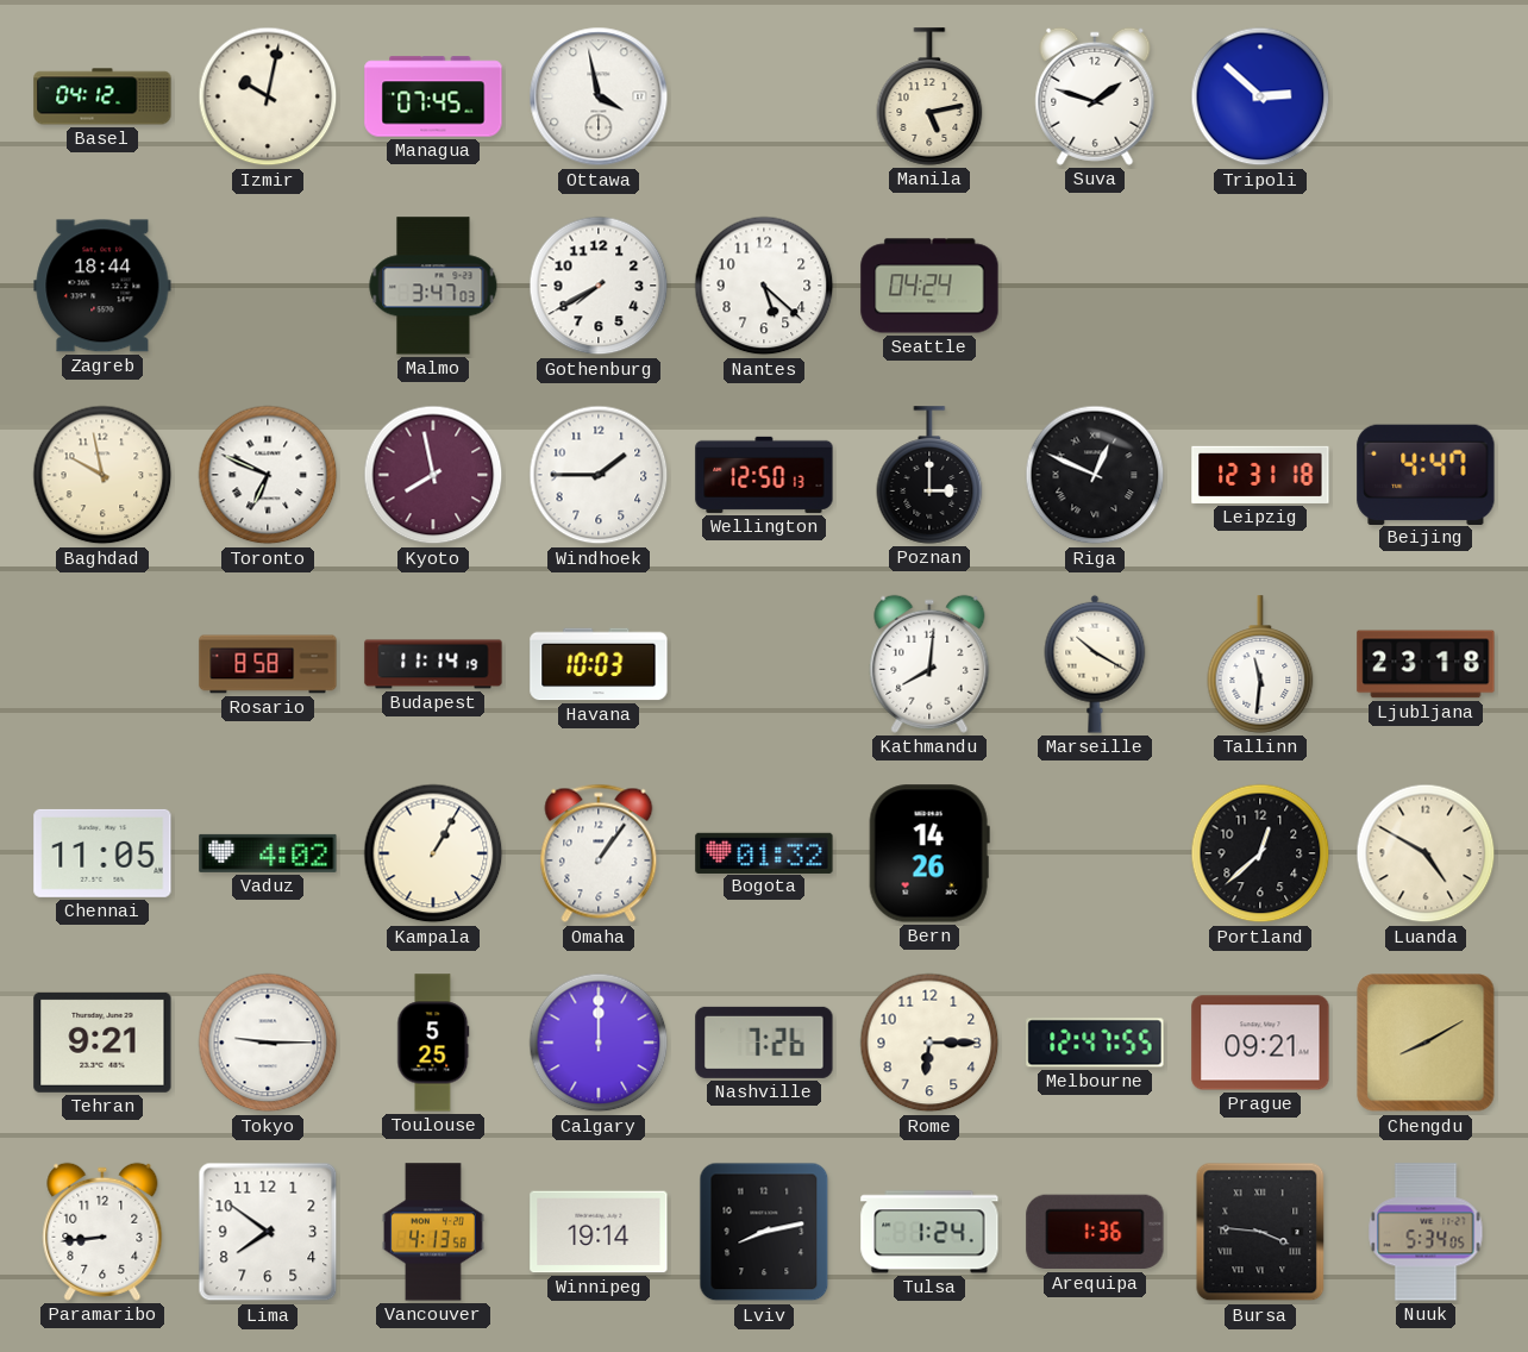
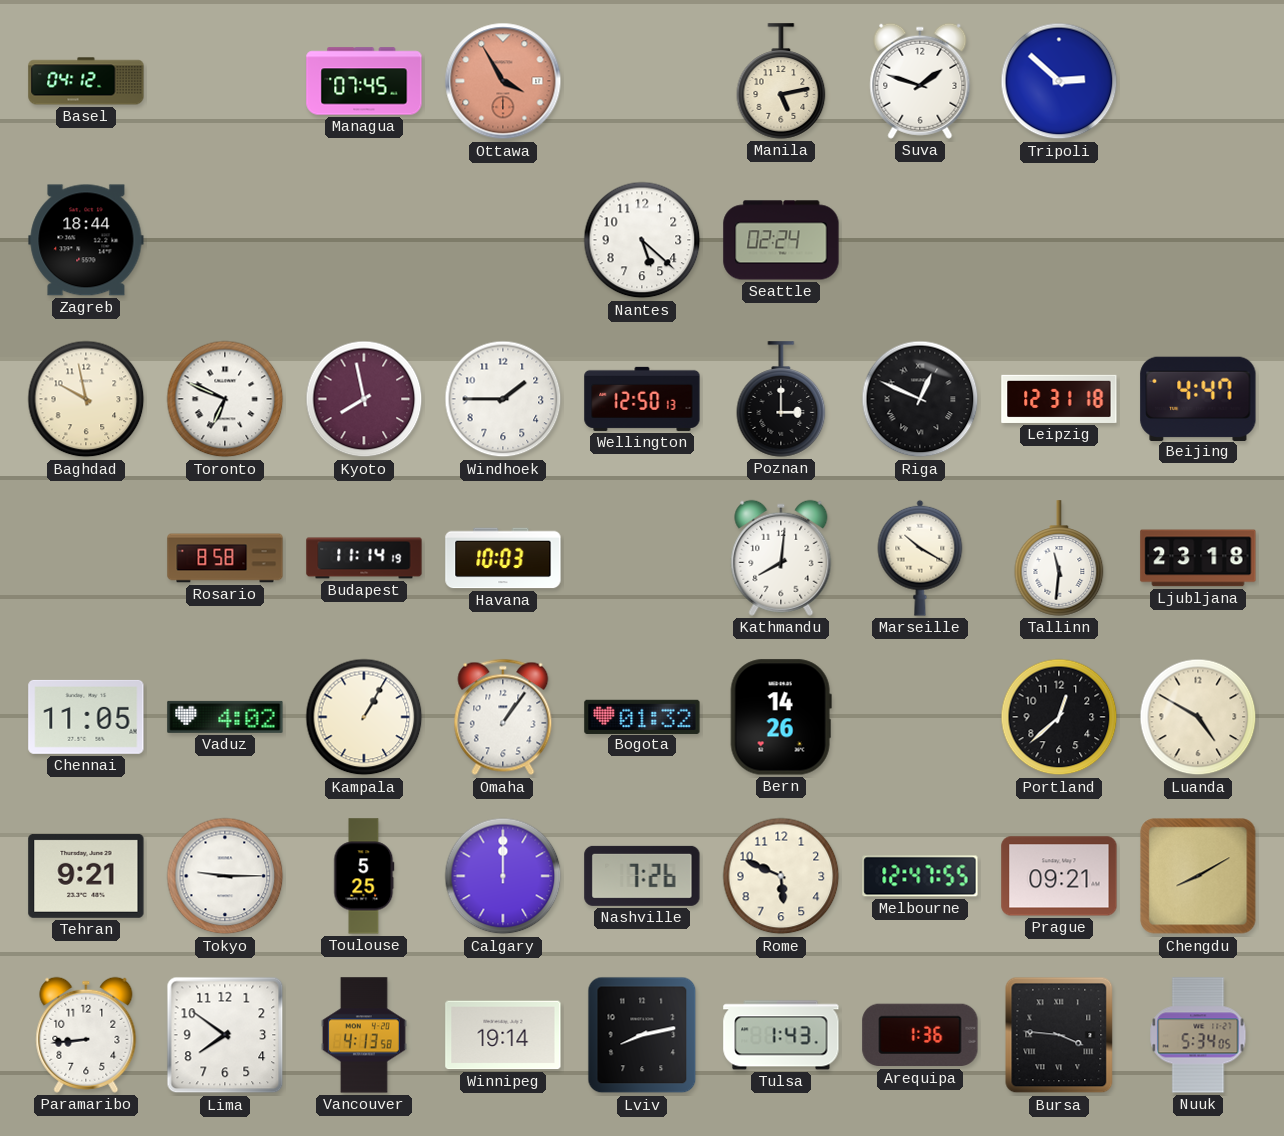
Izmir: 10:02 -> none (268, 96)
Ottawa: 3:58 -> 3:55 (503, 81)
Ottawa dial: white -> salmon (503, 81)
Malmo: 3:47 -> none (433, 286)
Gothenburg: 7:40 -> none (599, 286)
Seattle: 04:24 -> 02:24 (781, 240)
Rome: 6:15 -> 5:49 (781, 876)
Tulsa: 1:24 -> 1:43 (781, 1035)
